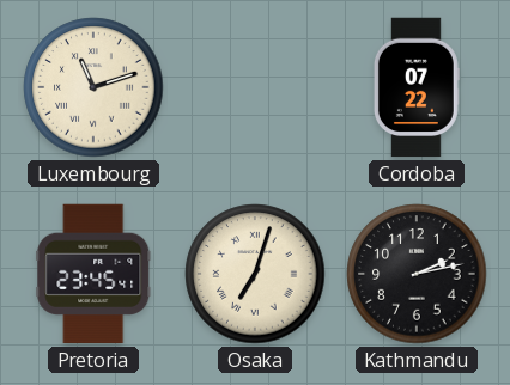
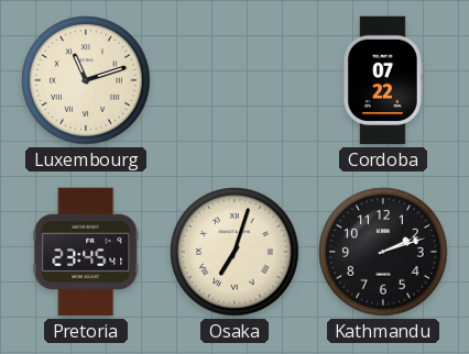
Kathmandu: 2:13 -> 2:12 (383, 252)
